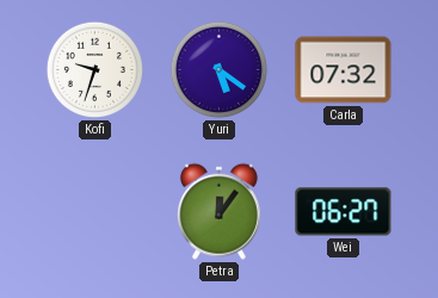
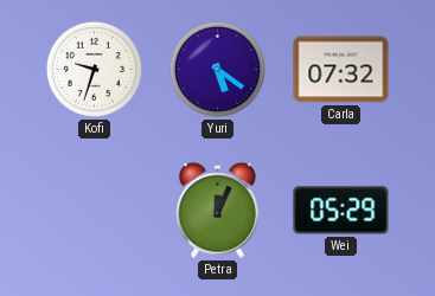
Petra: 12:06 -> 12:04 (217, 210)
Wei: 06:27 -> 05:29 (341, 211)
